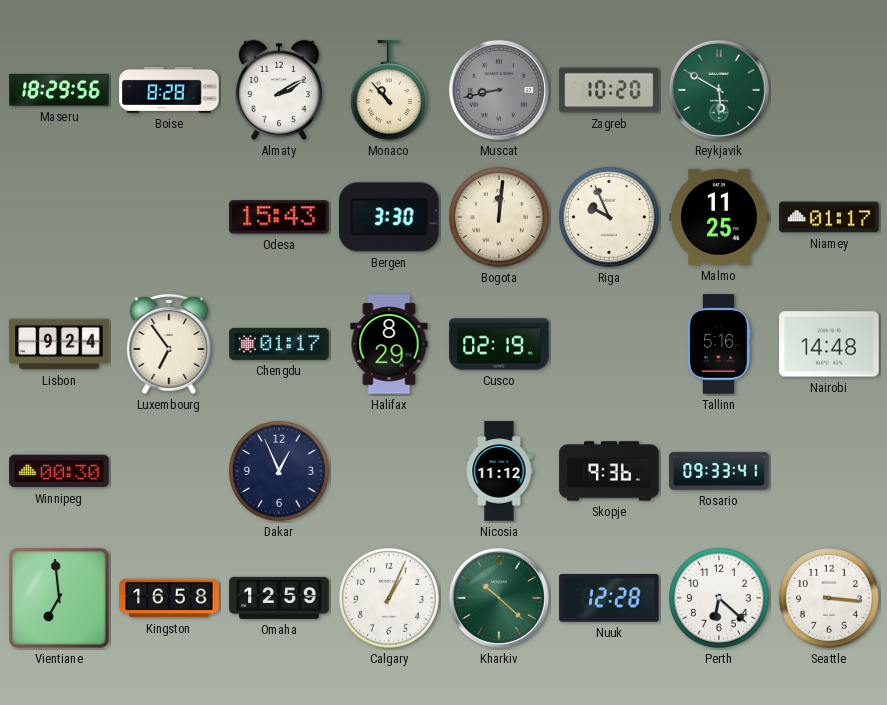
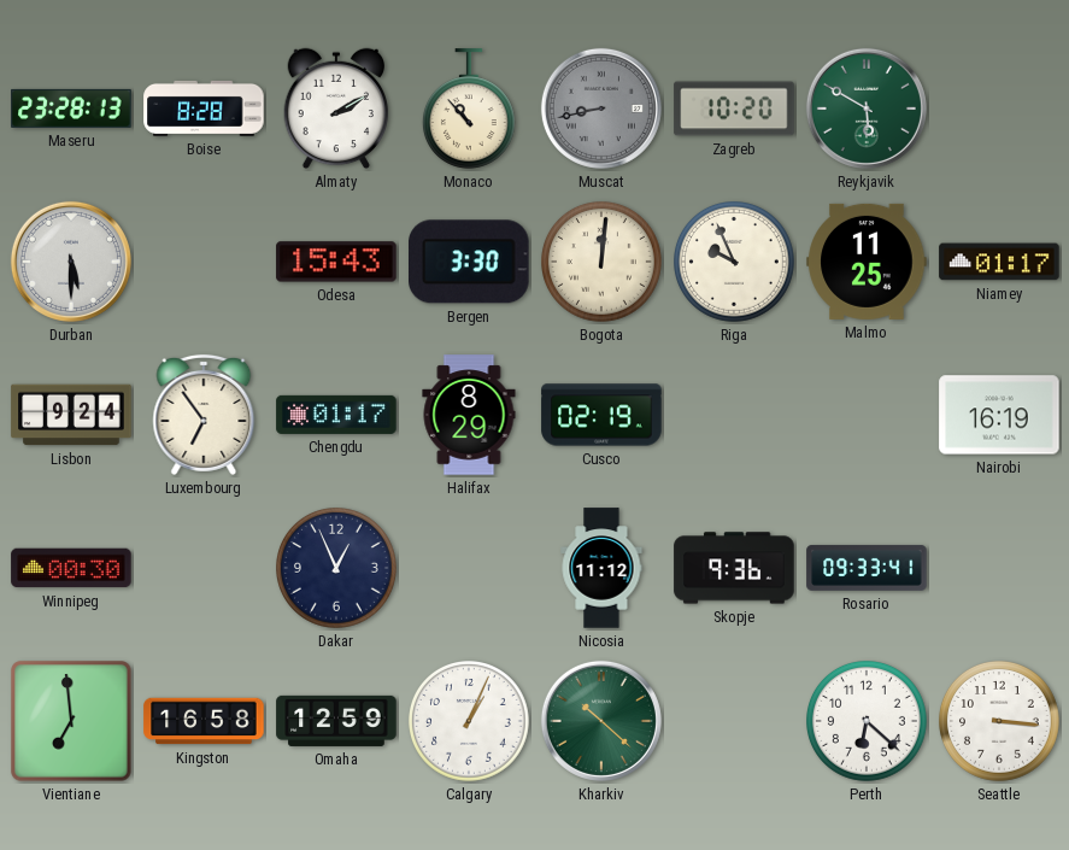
Maseru: 18:29 -> 23:28 (71, 109)
Durban: none -> 5:30 (71, 262)
Tallinn: 5:16 -> none (719, 344)
Nairobi: 14:48 -> 16:19 (999, 415)
Nuuk: 12:28 -> none (609, 599)
